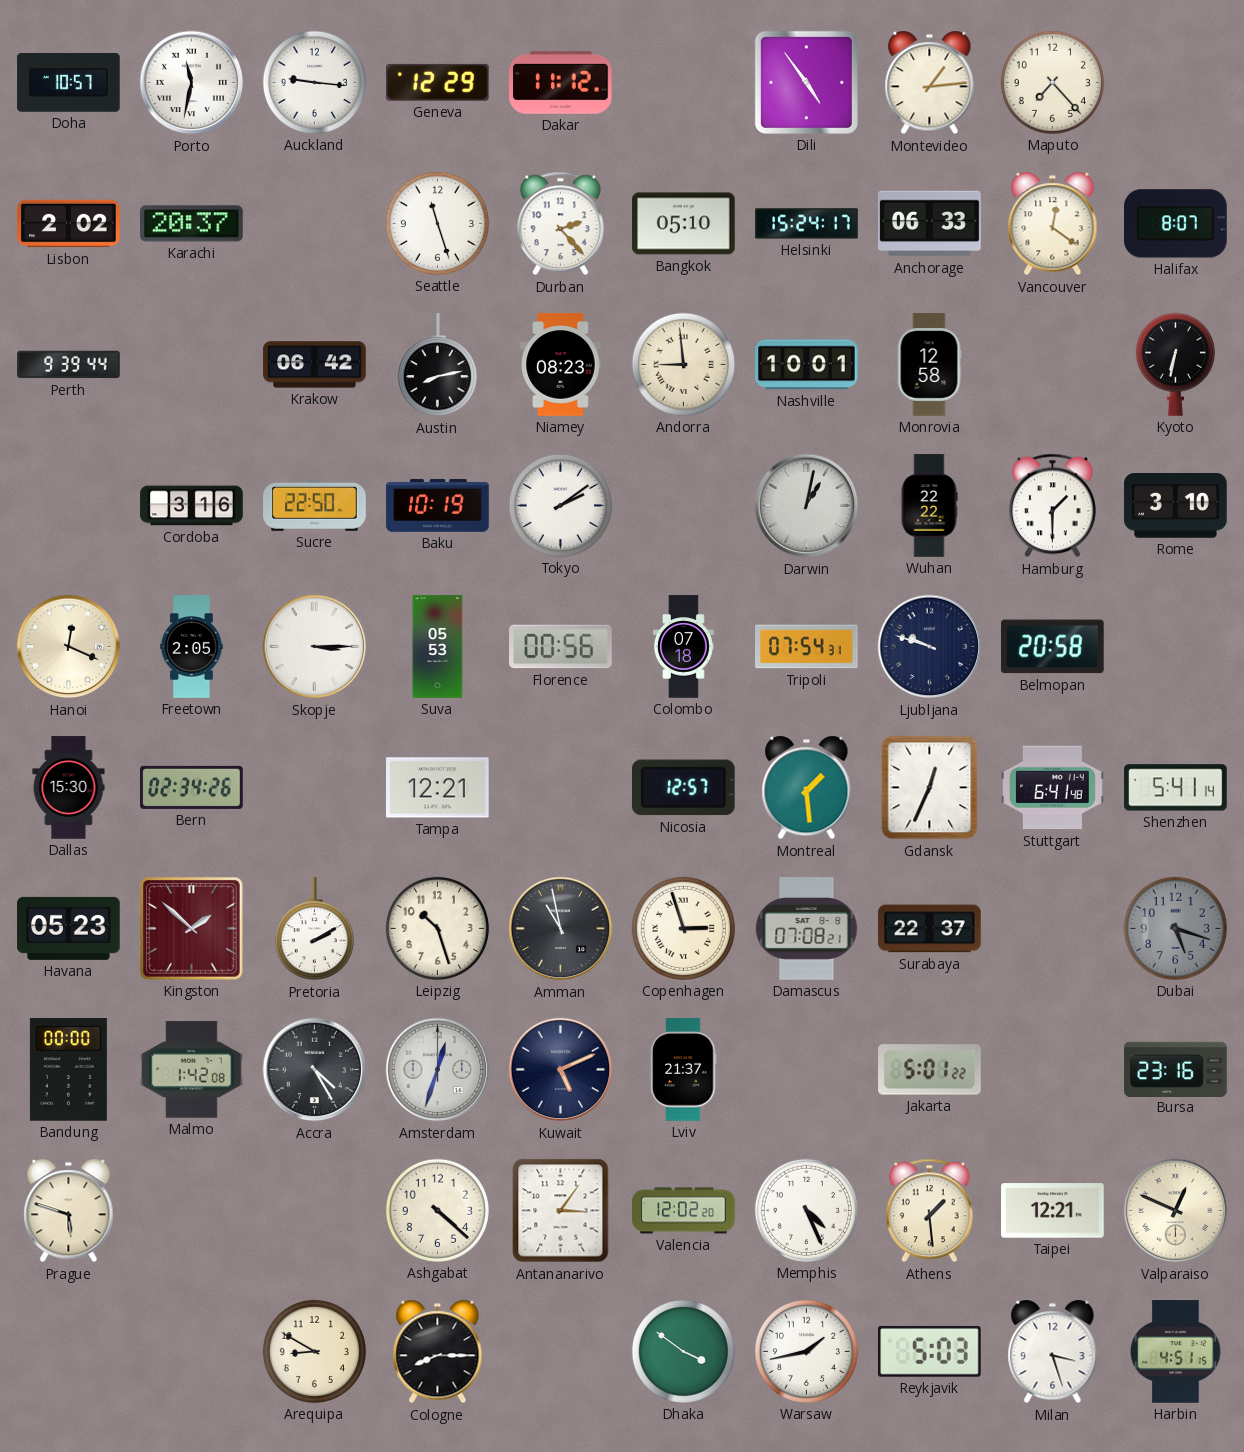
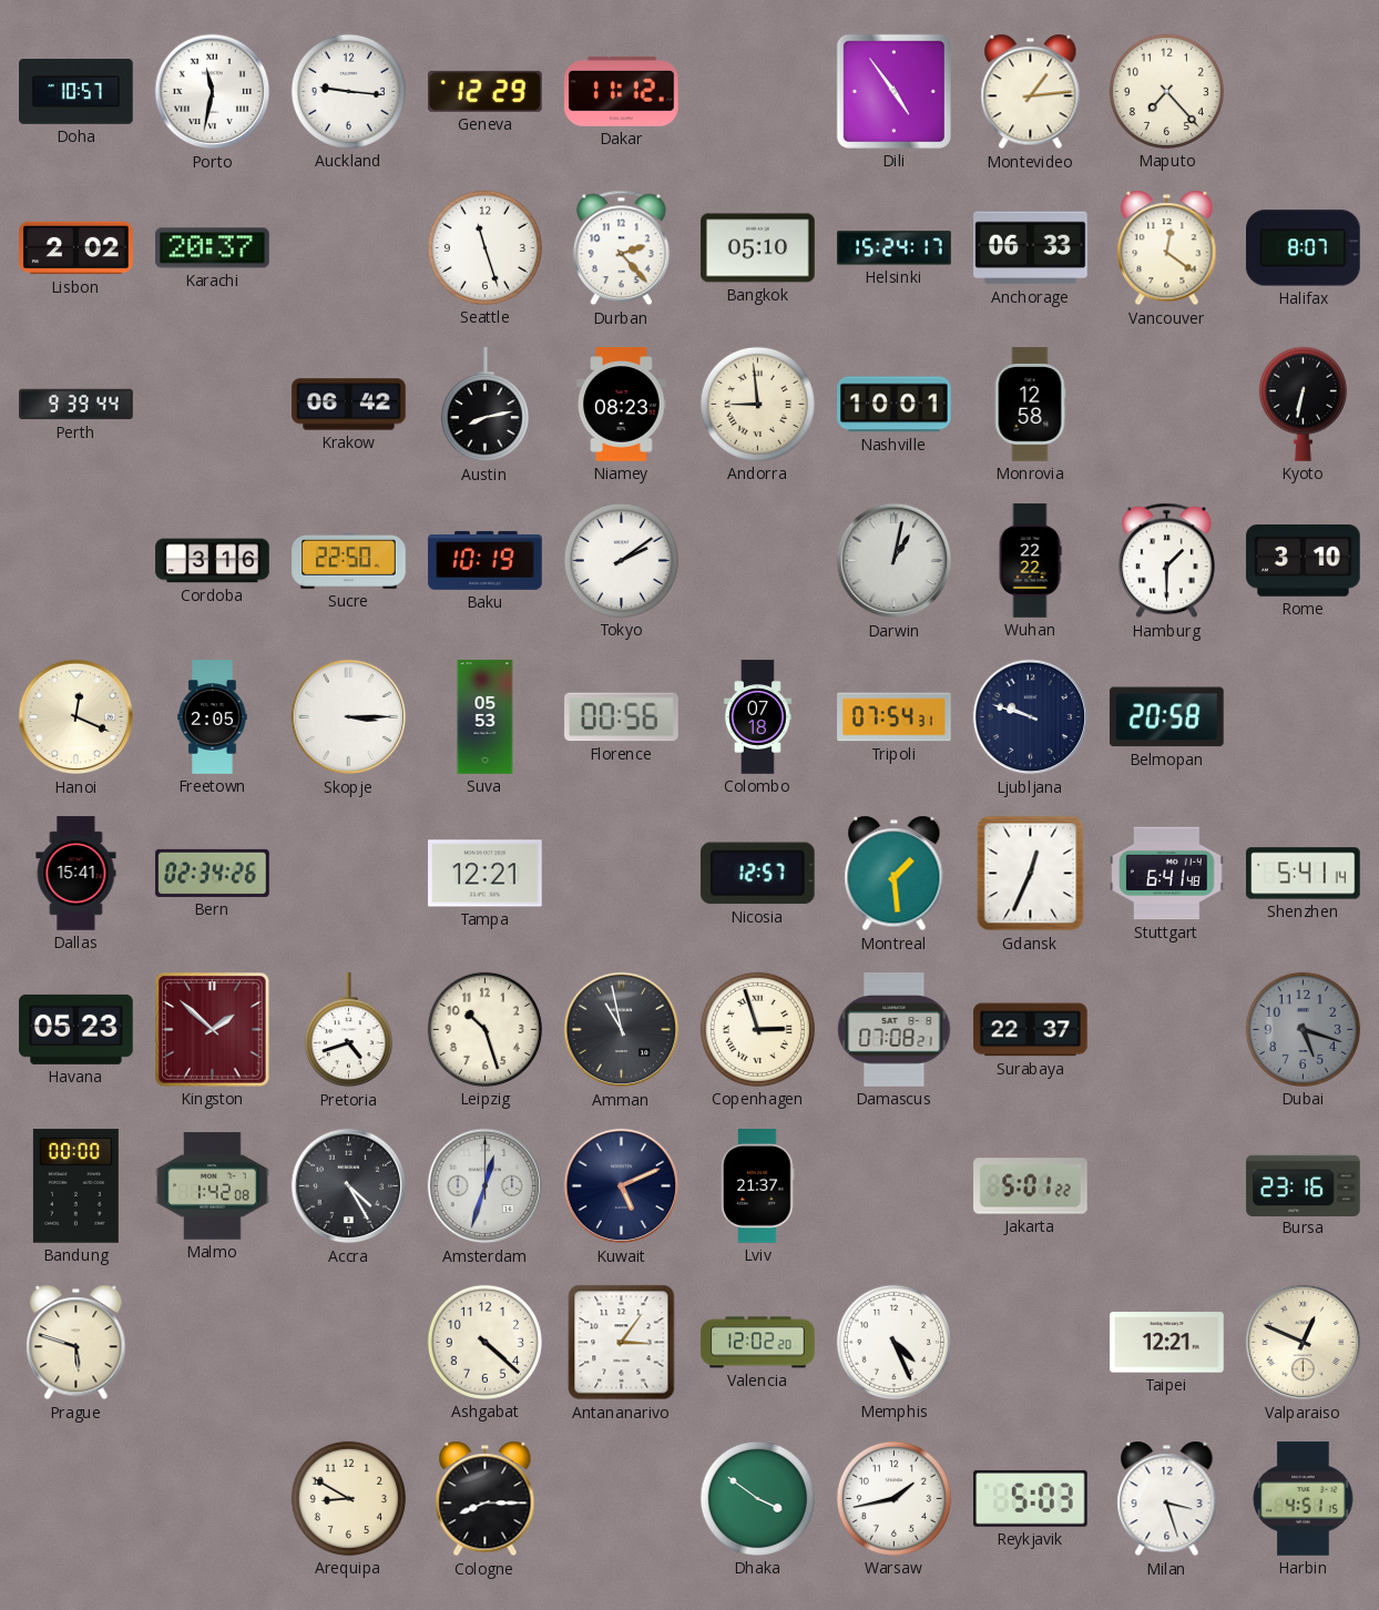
Dallas: 15:30 -> 15:41 (76, 874)
Pretoria: 2:10 -> 4:42 (348, 1030)
Athens: 1:29 -> none (929, 1211)
